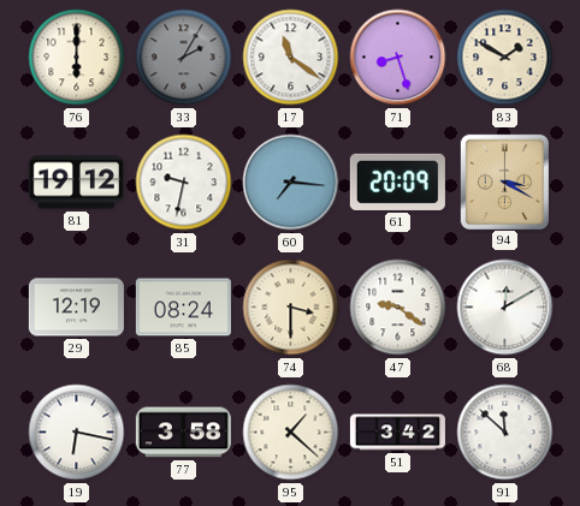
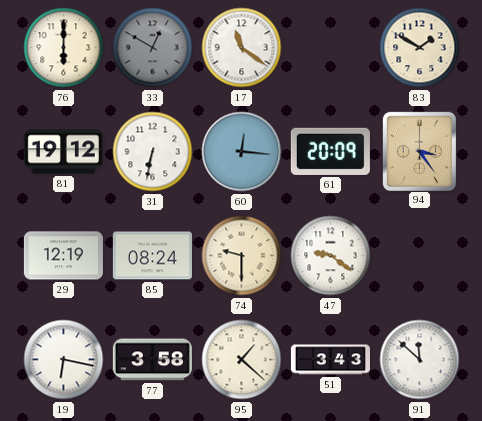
33: 2:05 -> 12:50 (153, 48)
71: 8:27 -> none (398, 58)
31: 9:32 -> 6:32 (153, 152)
60: 7:16 -> 12:16 (242, 152)
94: 3:20 -> 3:24 (419, 151)
74: 3:30 -> 9:30 (242, 256)
68: 12:10 -> none (505, 308)
51: 3:42 -> 3:43 (330, 360)
